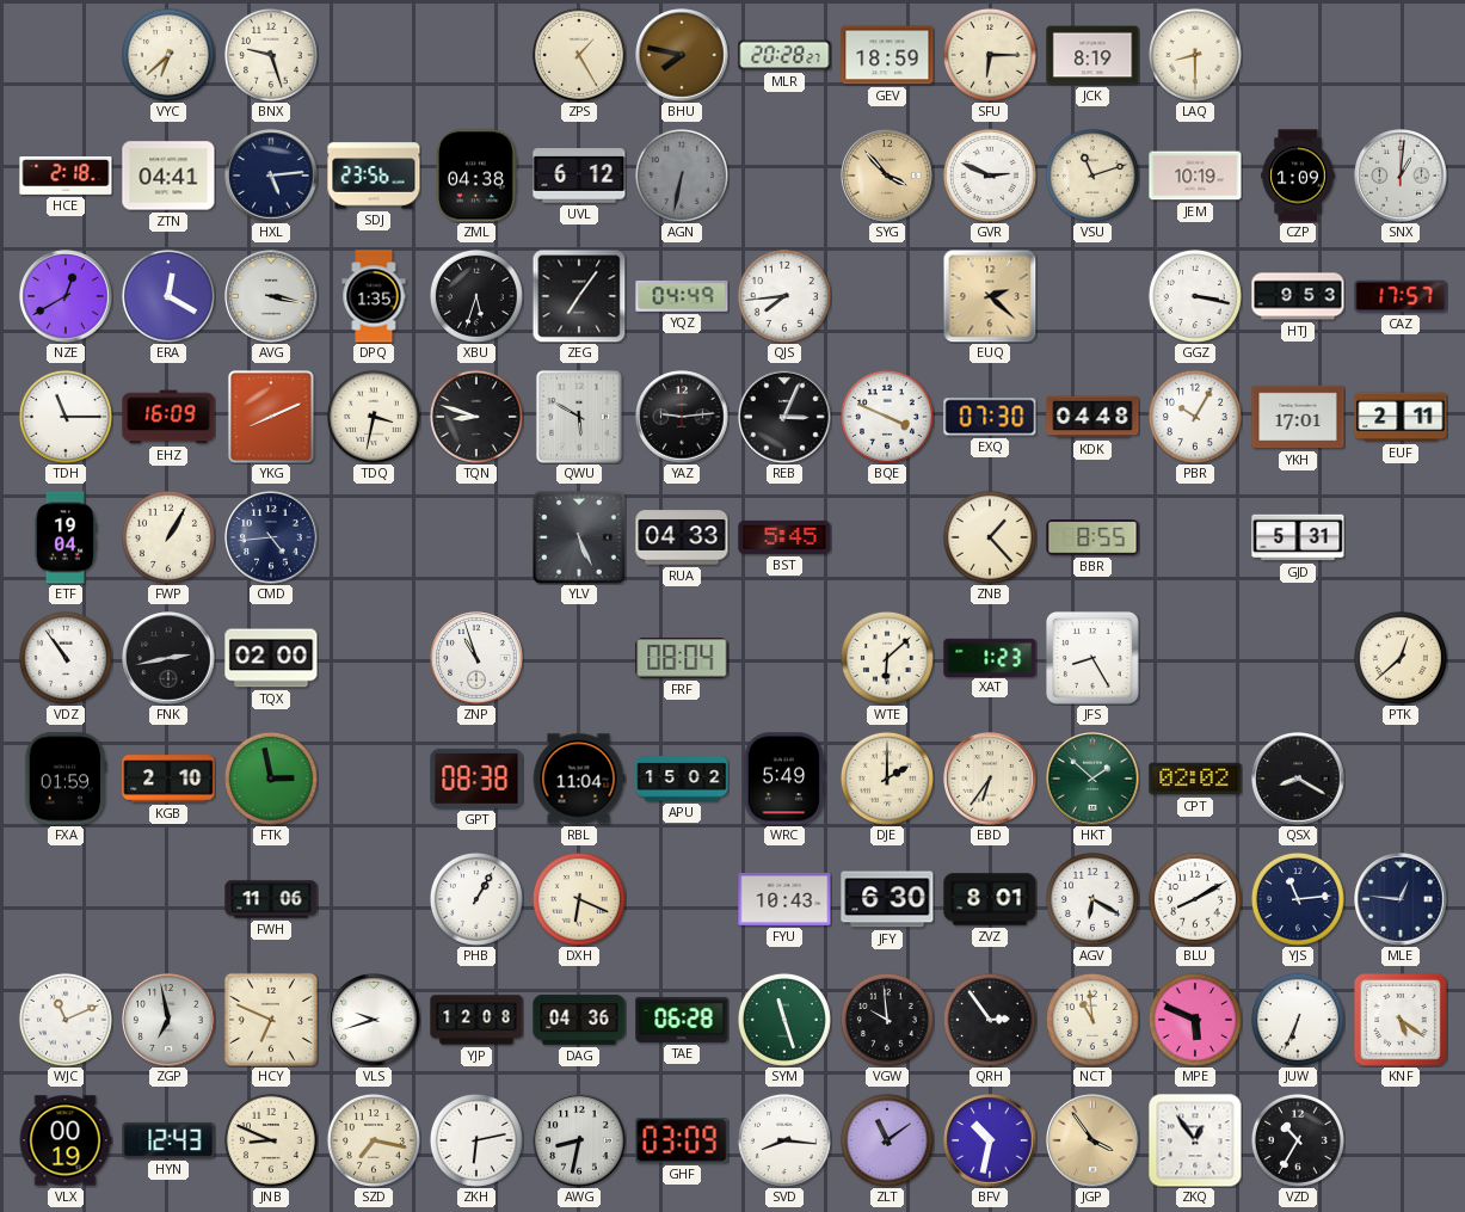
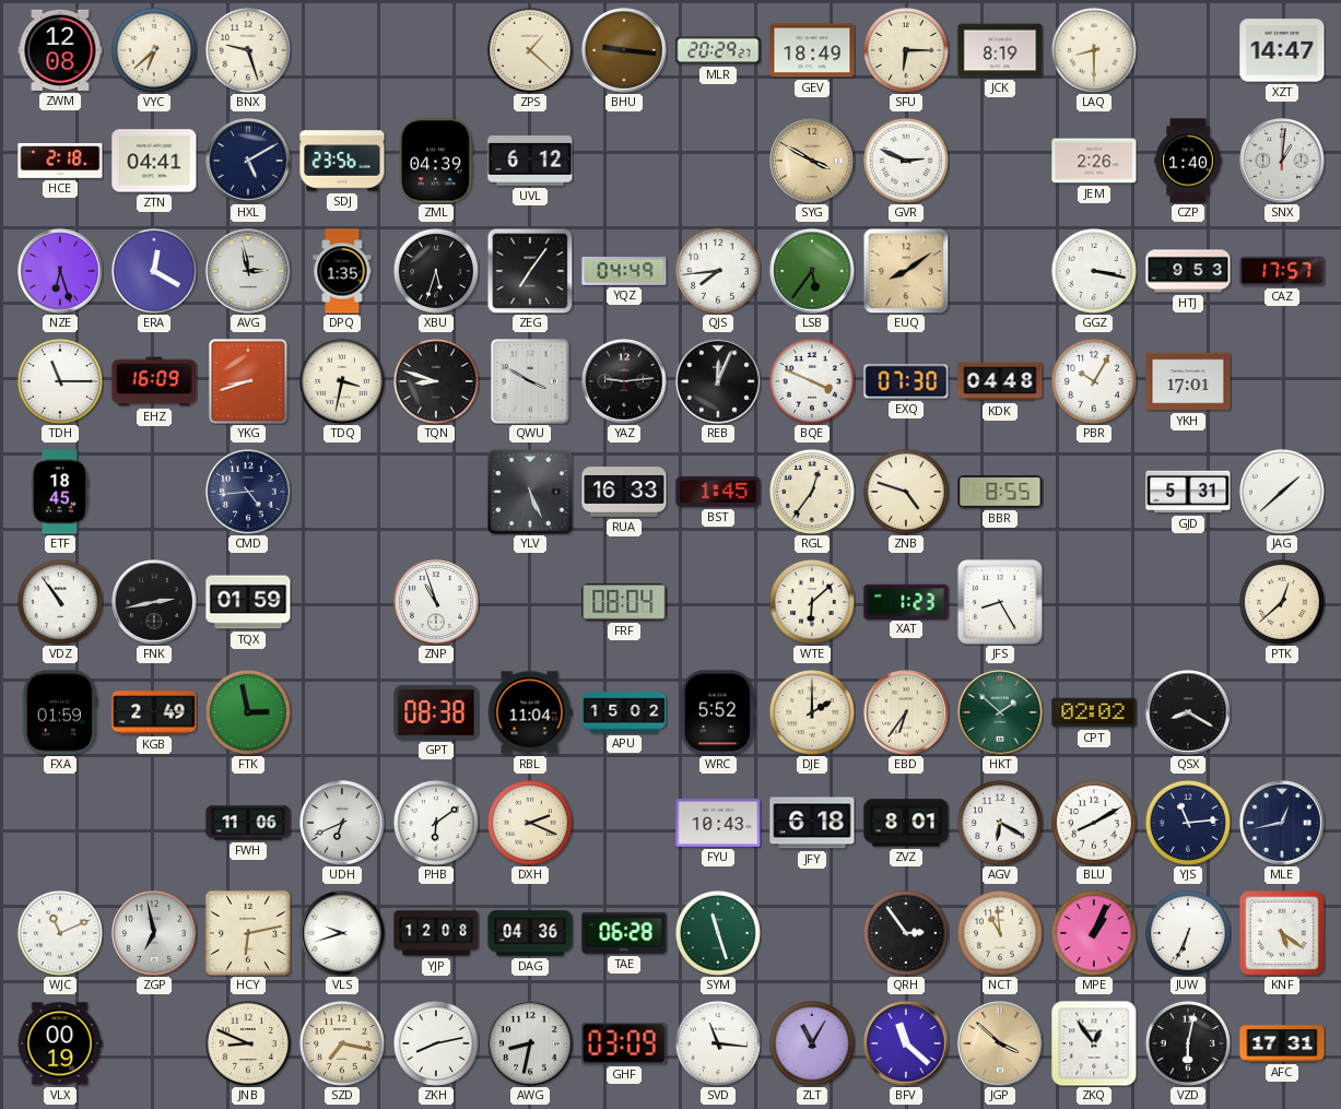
ZWM: none -> 12:08 (60, 50)
ZPS: 1:25 -> 1:22 (530, 50)
BHU: 7:47 -> 9:16 (624, 50)
MLR: 20:28 -> 20:29 (718, 50)
GEV: 18:59 -> 18:49 (812, 50)
XZT: none -> 14:47 (1282, 50)
HXL: 5:14 -> 5:10 (248, 161)
ZML: 04:38 -> 04:39 (436, 161)
AGN: 6:32 -> none (682, 176)
SYG: 3:53 -> 3:50 (812, 161)
VSU: 11:12 -> none (1092, 176)
JEM: 10:19 -> 2:26 (1094, 161)
CZP: 1:09 -> 1:40 (1188, 161)
NZE: 12:40 -> 6:27 (60, 271)
AVG: 3:17 -> 2:58 (248, 271)
LSB: none -> 5:36 (812, 271)
EUQ: 2:22 -> 8:09 (906, 271)
YKG: 8:11 -> 8:42 (248, 382)
QWU: 5:50 -> 3:50 (530, 382)
REB: 3:04 -> 12:04 (718, 381)
EUF: 2:11 -> none (1401, 417)
ETF: 19:04 -> 18:45 (59, 492)
FWP: 1:05 -> none (168, 537)
RUA: 04:33 -> 16:33 (624, 492)
BST: 5:45 -> 1:45 (718, 492)
RGL: none -> 12:36 (812, 492)
ZNB: 1:23 -> 4:48 (906, 492)
JAG: none -> 1:38 (1282, 492)
TQX: 02:00 -> 01:59 (248, 602)
KGB: 2:10 -> 2:49 (154, 712)
WRC: 5:49 -> 5:52 (718, 712)
UDH: none -> 6:41 (342, 823)
PHB: 1:05 -> 6:09 (436, 823)
DXH: 6:19 -> 2:19 (530, 823)
JFY: 6:30 -> 6:18 (812, 823)
MLE: 12:46 -> 12:43 (1282, 823)
HCY: 6:49 -> 6:13 (248, 933)
VGW: 9:59 -> none (887, 1020)
MPE: 5:49 -> 1:04 (1094, 933)
HYN: 12:43 -> none (168, 1140)
ZKH: 6:13 -> 8:13 (436, 1043)
SVD: 8:16 -> 11:16 (718, 1043)
ZLT: 11:09 -> 11:05 (812, 1043)
BFV: 10:32 -> 11:22 (906, 1043)
JGP: 3:54 -> 3:52 (1000, 1043)
VZD: 10:35 -> 6:02 (1188, 1043)
AFC: none -> 17:31 (1282, 1043)
